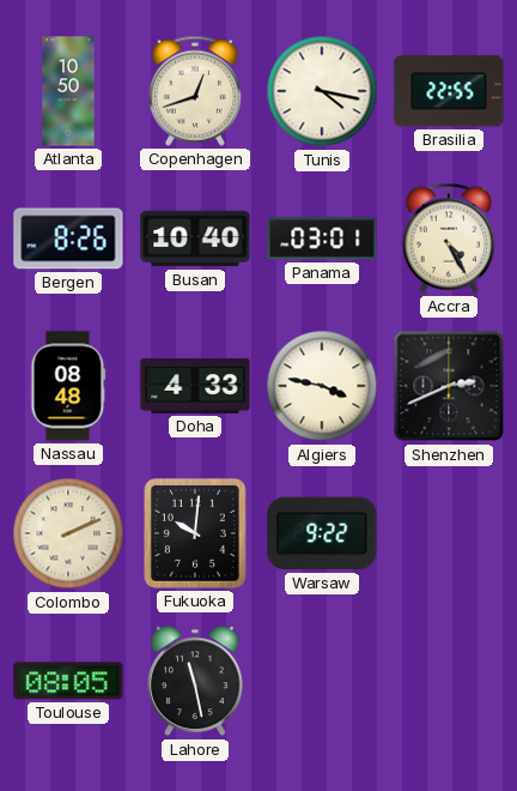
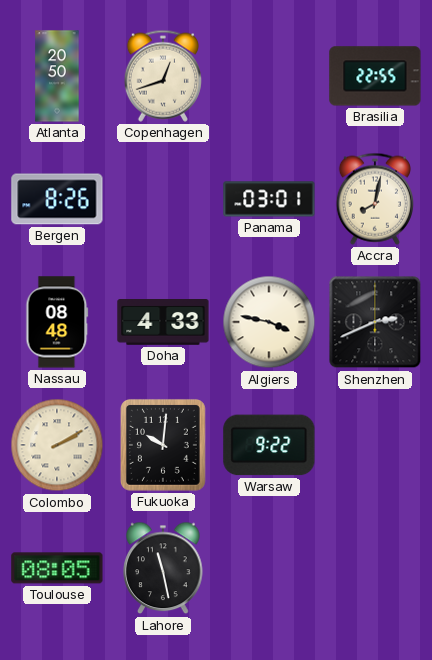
Atlanta: 10:50 -> 20:50 (57, 76)
Tunis: 4:17 -> none (322, 91)
Busan: 10:40 -> none (195, 238)
Accra: 4:25 -> 8:02 (375, 199)
Colombo: 2:11 -> 2:10 (57, 445)
